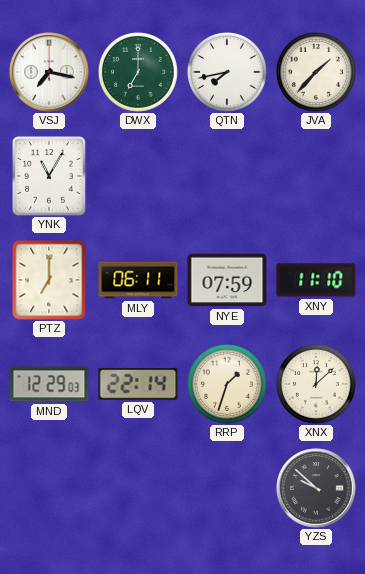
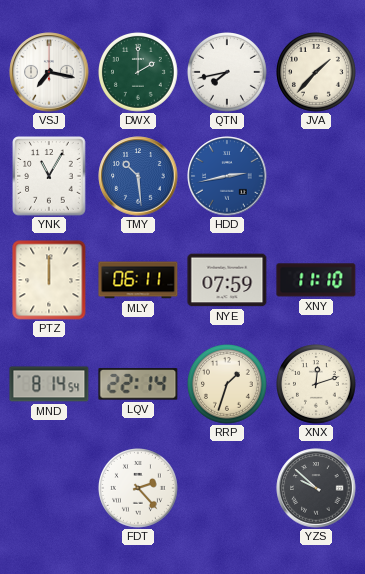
DWX: 7:00 -> 2:00 (139, 73)
TMY: none -> 10:29 (138, 176)
HDD: none -> 2:43 (227, 176)
PTZ: 7:00 -> 12:00 (49, 280)
MND: 12:29 -> 8:14 (49, 384)
XNX: 12:08 -> 12:12 (317, 385)
FDT: none -> 2:23 (139, 489)
